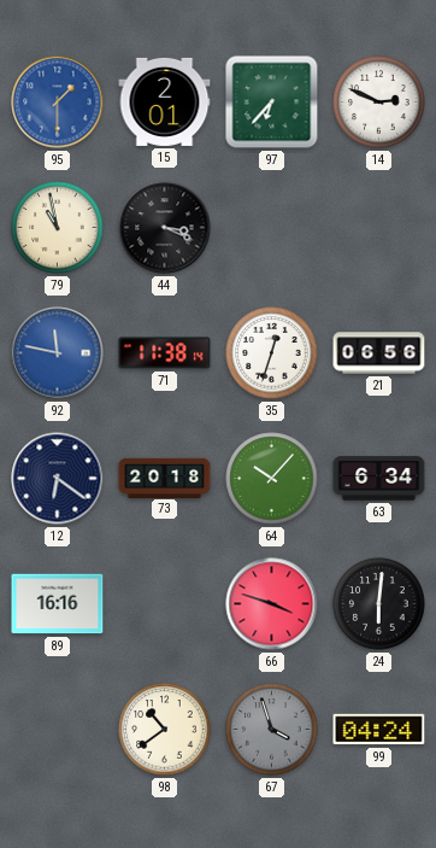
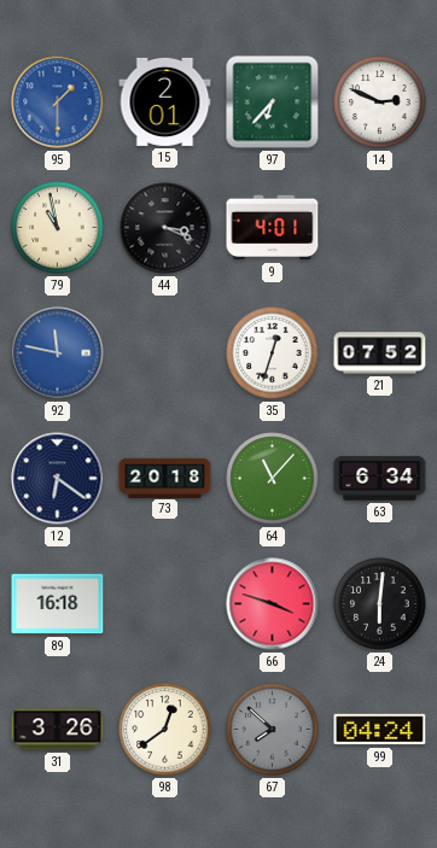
9: none -> 4:01 (273, 228)
71: 11:38 -> none (165, 353)
21: 06:56 -> 07:52 (380, 353)
64: 10:07 -> 11:07 (273, 479)
89: 16:16 -> 16:18 (58, 604)
31: none -> 3:26 (58, 730)
98: 10:39 -> 12:39 (165, 730)
67: 3:57 -> 7:52 (273, 730)
